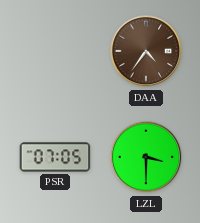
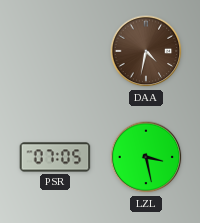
DAA: 4:36 -> 4:32 (146, 51)
LZL: 3:30 -> 3:28 (146, 157)
